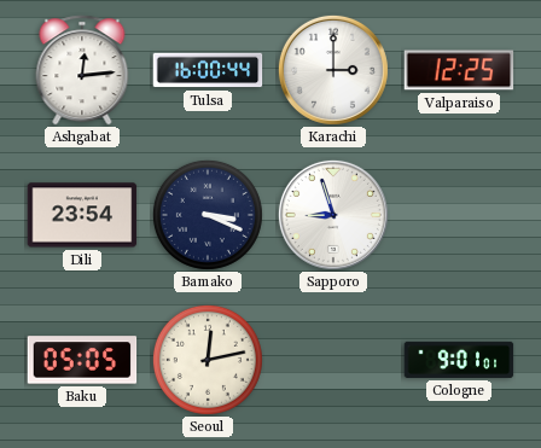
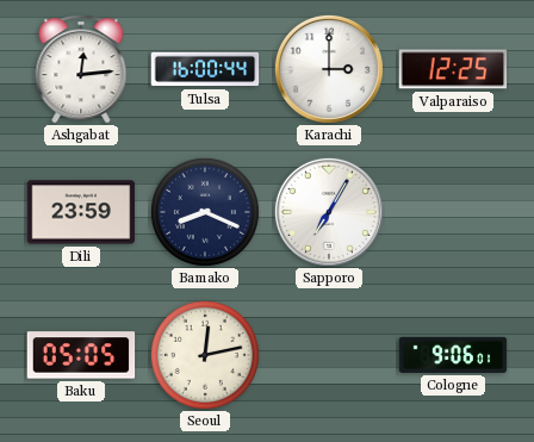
Dili: 23:54 -> 23:59 (81, 212)
Bamako: 3:19 -> 8:19 (205, 212)
Sapporo: 8:57 -> 7:05 (329, 212)
Cologne: 9:01 -> 9:06 (453, 355)
